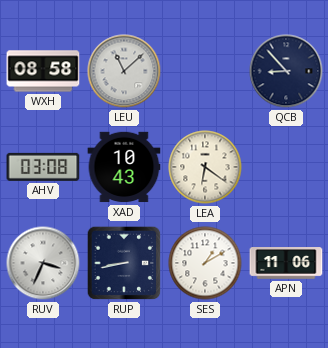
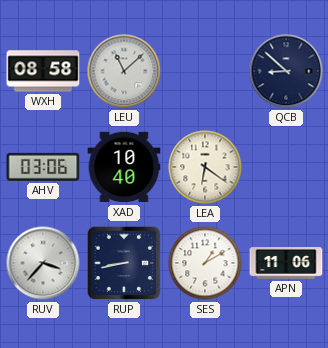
QCB: 8:53 -> 8:52 (286, 71)
AHV: 03:08 -> 03:06 (43, 167)
XAD: 10:43 -> 10:40 (124, 167)
RUV: 3:34 -> 3:37 (43, 263)
